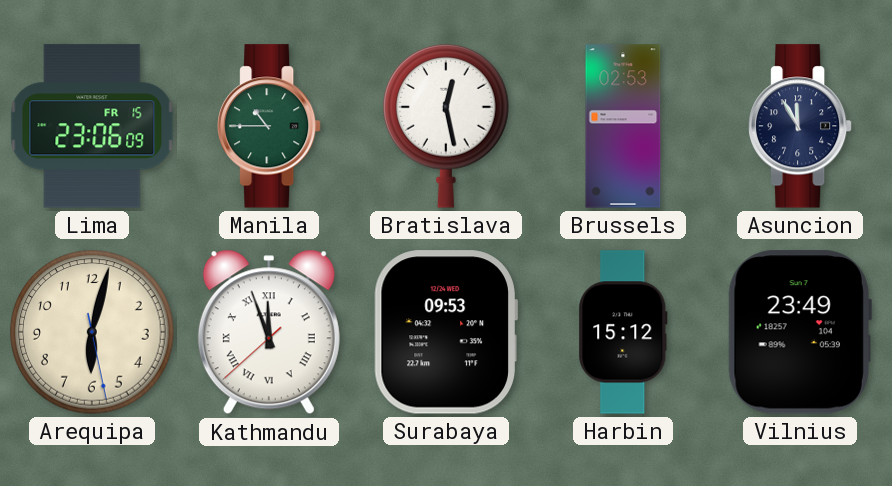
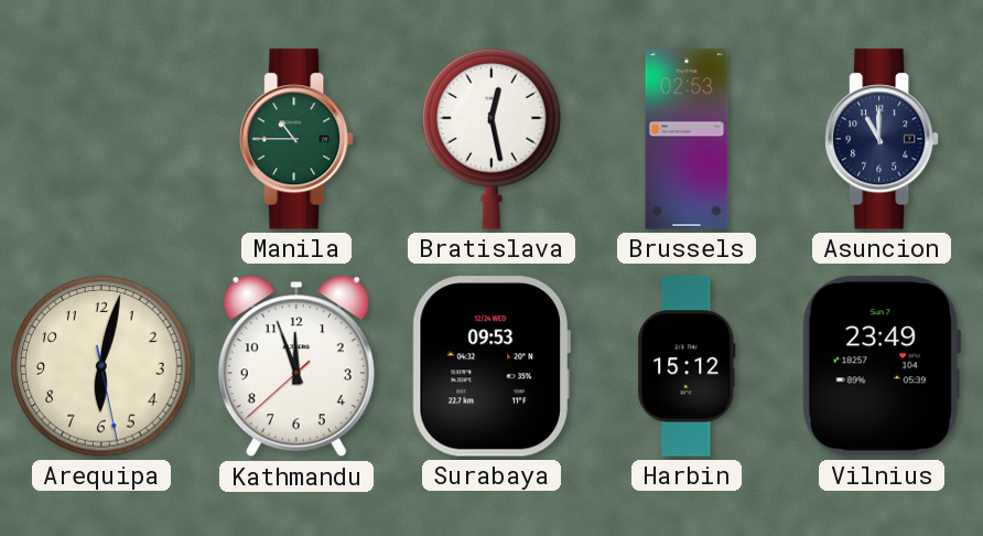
Lima: 23:06 -> none (92, 126)
Asuncion: 11:55 -> 11:00 (882, 139)
Kathmandu numerals: Roman -> Arabic (296, 366)
